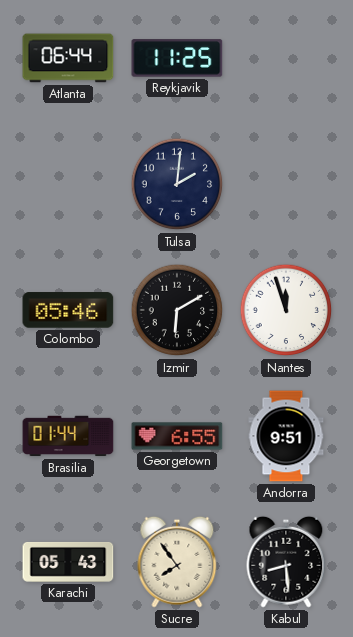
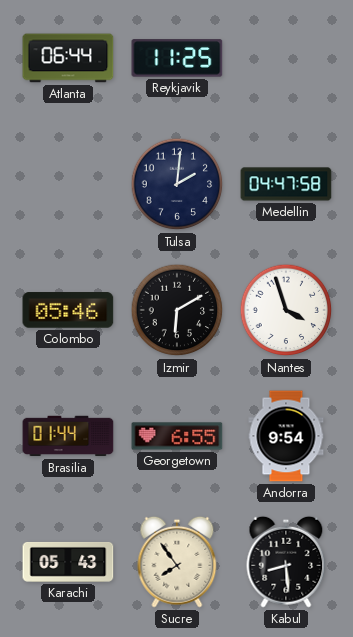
Medellin: none -> 04:47 (286, 184)
Nantes: 11:57 -> 3:57 (286, 310)
Andorra: 9:51 -> 9:54 (286, 436)
